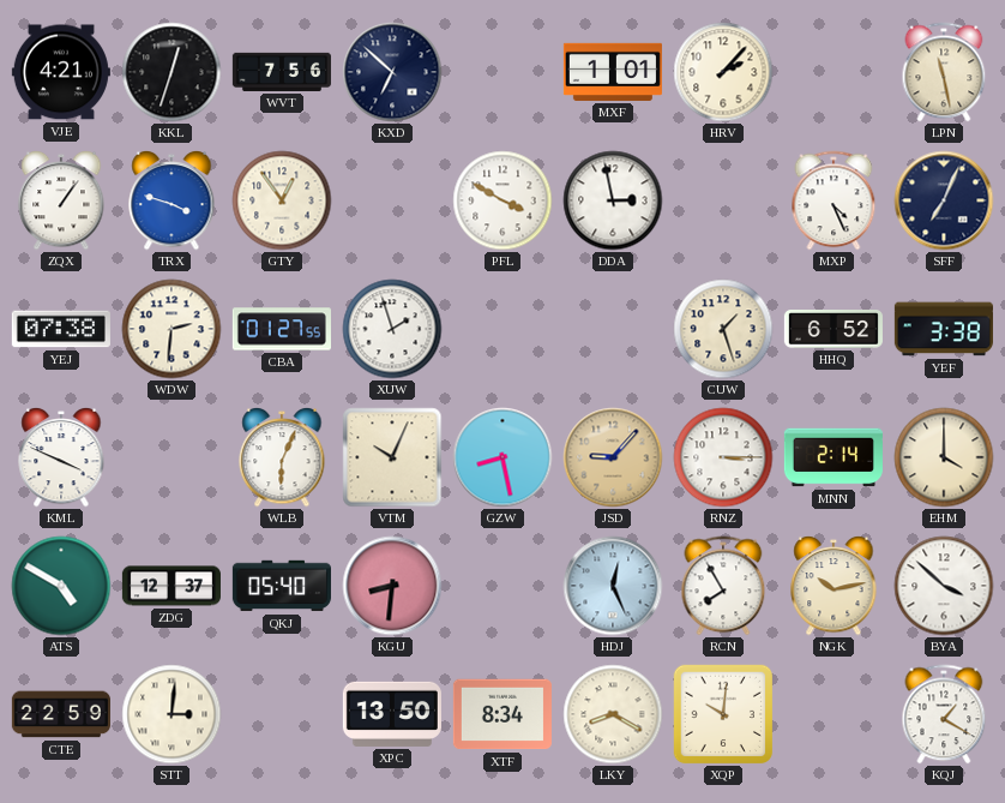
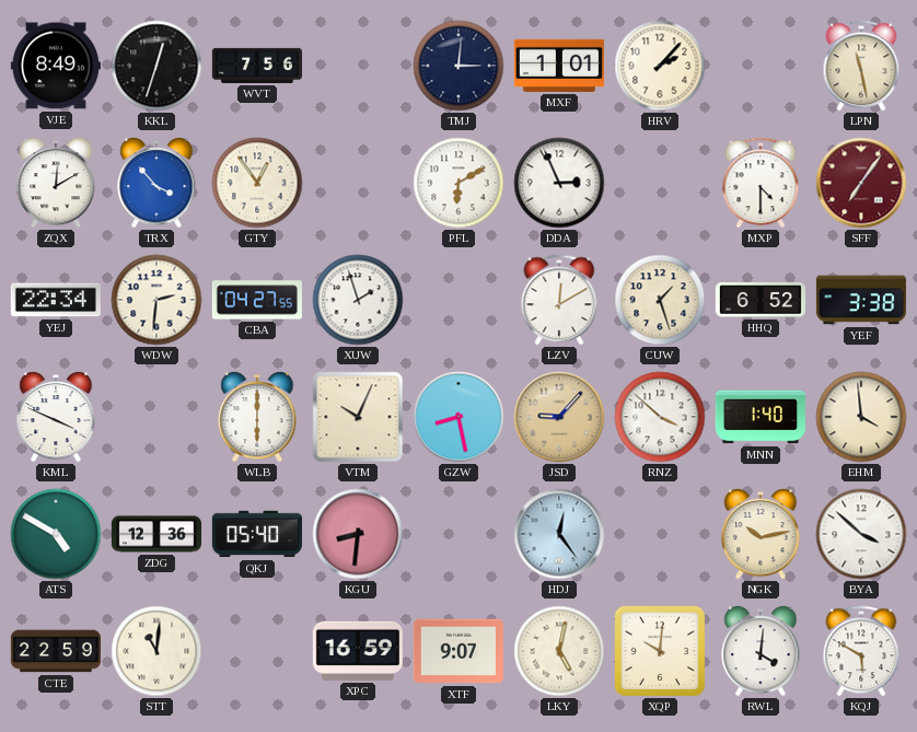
VJE: 4:21 -> 8:49 (56, 66)
KXD: 6:52 -> none (392, 72)
TMJ: none -> 3:01 (458, 66)
ZQX: 1:06 -> 12:10 (56, 183)
TRX: 3:48 -> 3:53 (156, 183)
PFL: 3:50 -> 6:10 (458, 183)
DDA: 2:58 -> 2:56 (559, 183)
MXP: 4:26 -> 4:30 (761, 183)
SFF: 7:04 -> 7:06 (861, 183)
SFF dial: navy -> burgundy (861, 183)
YEJ: 07:38 -> 22:34 (56, 300)
CBA: 01:27 -> 04:27 (257, 300)
LZV: none -> 12:10 (559, 300)
WLB: 6:04 -> 6:00 (257, 417)
RNZ: 3:15 -> 3:52 (660, 417)
MNN: 2:14 -> 1:40 (761, 417)
EHM: 4:00 -> 3:59 (861, 417)
ZDG: 12:37 -> 12:36 (156, 534)
HDJ: 12:26 -> 12:24 (559, 534)
RCN: 7:55 -> none (723, 586)
STT: 3:01 -> 11:01 (156, 651)
XPC: 13:50 -> 16:59 (358, 651)
XTF: 8:34 -> 9:07 (458, 651)
LKY: 8:20 -> 5:02 (559, 651)
RWL: none -> 4:01 (761, 651)
KQJ: 1:20 -> 5:50 (861, 651)
